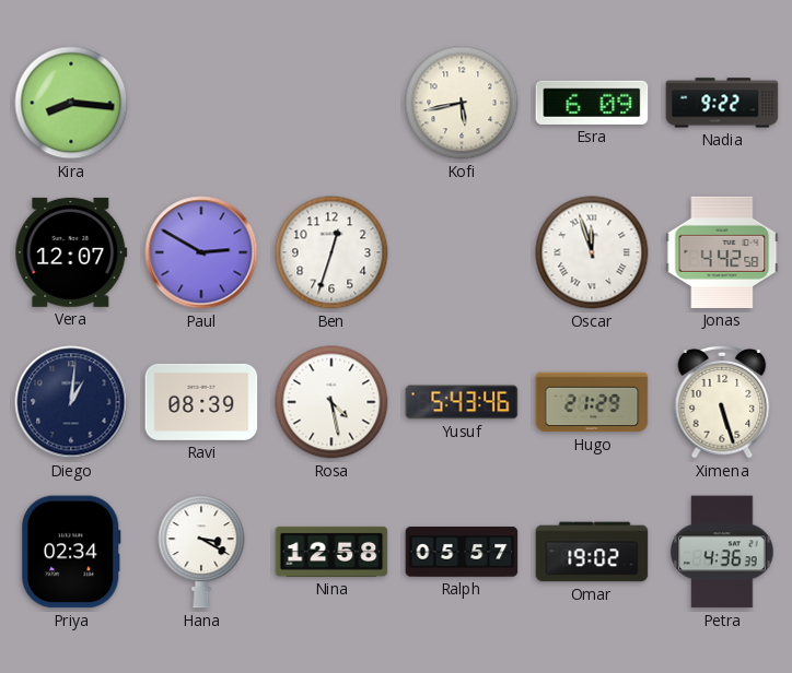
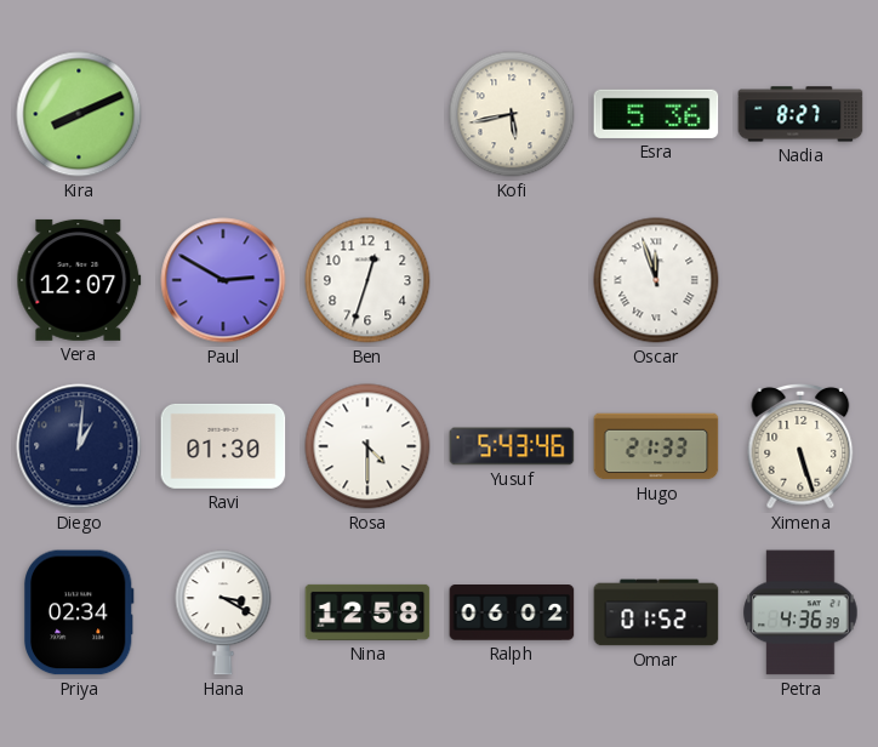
Kira: 8:16 -> 8:11 (79, 114)
Esra: 6:09 -> 5:36 (656, 114)
Nadia: 9:22 -> 8:27 (800, 114)
Jonas: 4:42 -> none (722, 252)
Ravi: 08:39 -> 01:30 (223, 446)
Rosa: 4:28 -> 4:30 (367, 446)
Hugo: 21:29 -> 21:33 (656, 446)
Ralph: 05:57 -> 06:02 (512, 614)
Omar: 19:02 -> 01:52 (656, 612)
